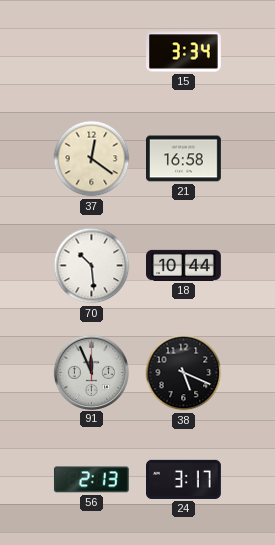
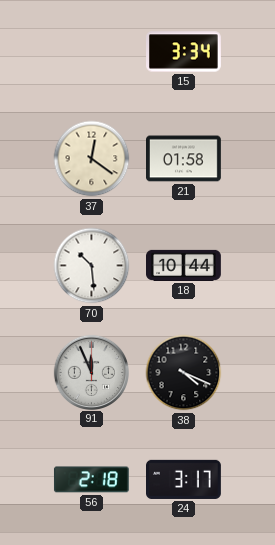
21: 16:58 -> 01:58 (184, 159)
38: 5:19 -> 4:19 (184, 373)
56: 2:13 -> 2:18 (91, 480)
